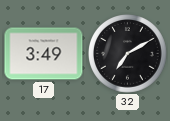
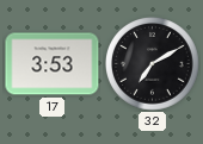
17: 3:49 -> 3:53 (53, 64)
